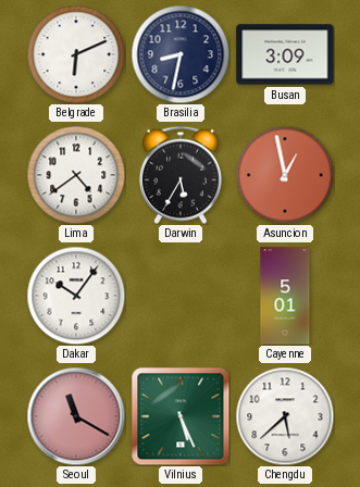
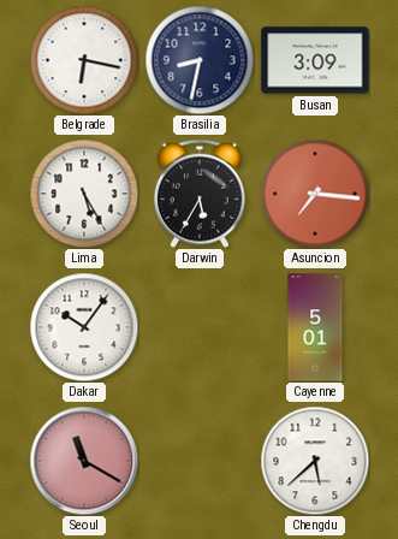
Belgrade: 6:11 -> 6:17 (84, 60)
Lima: 4:39 -> 5:25 (84, 194)
Asuncion: 12:58 -> 7:16 (315, 194)
Vilnius: 5:26 -> none (181, 416)
